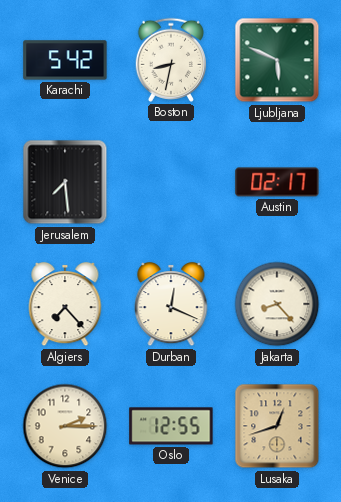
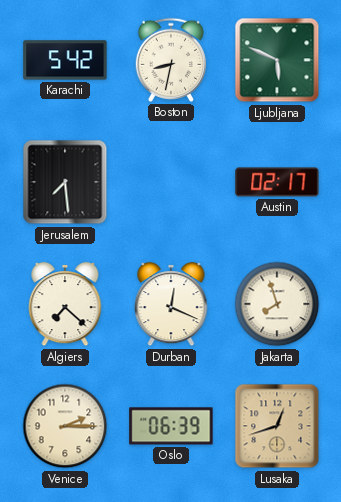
Algiers: 7:23 -> 7:22 (65, 304)
Jakarta: 8:23 -> 7:57 (277, 304)
Oslo: 12:55 -> 06:39 (171, 426)
